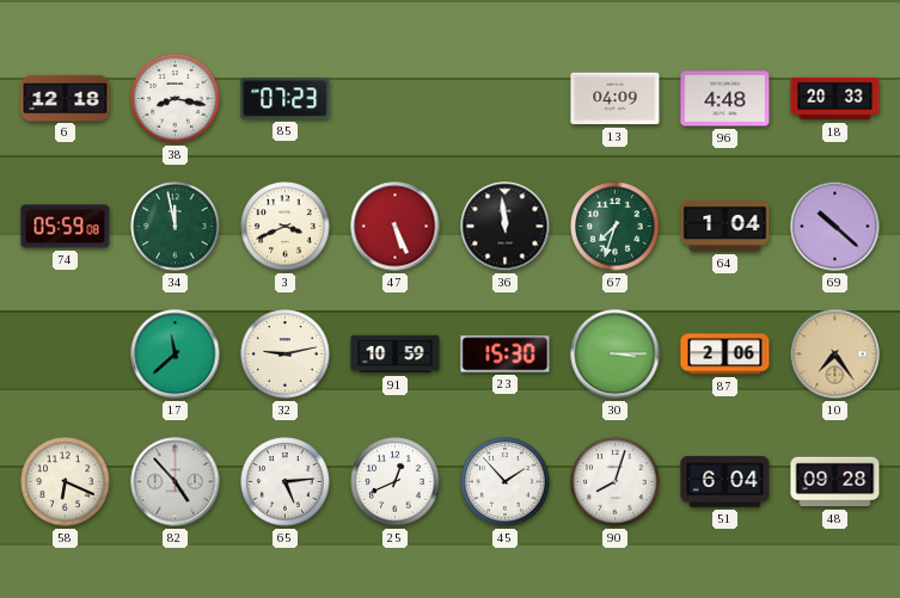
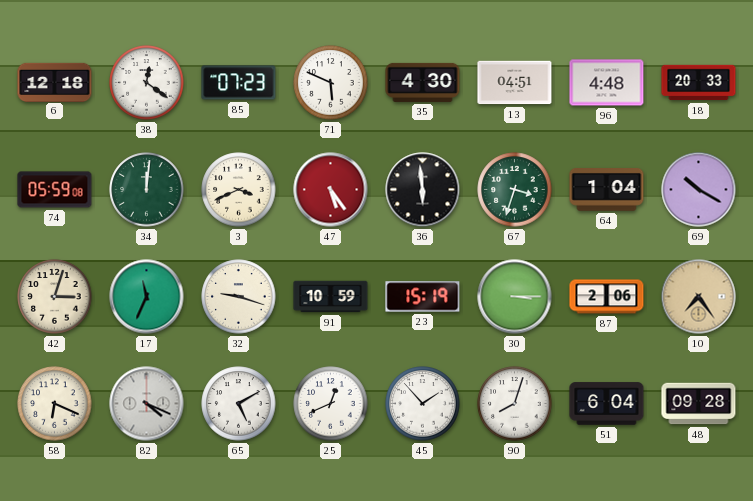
38: 8:17 -> 12:21 (147, 83)
71: none -> 5:49 (331, 83)
35: none -> 4:30 (423, 82)
13: 04:09 -> 04:51 (515, 83)
34: 11:58 -> 12:01 (147, 190)
47: 5:26 -> 5:24 (331, 190)
36: 11:59 -> 5:59 (423, 190)
67: 7:33 -> 3:33 (515, 190)
69: 10:22 -> 10:20 (699, 190)
42: none -> 3:03 (55, 297)
17: 11:38 -> 11:34 (147, 297)
32: 9:13 -> 9:18 (239, 297)
23: 15:30 -> 15:19 (423, 297)
82: 4:53 -> 4:19 (147, 404)
65: 5:14 -> 5:10 (239, 404)
